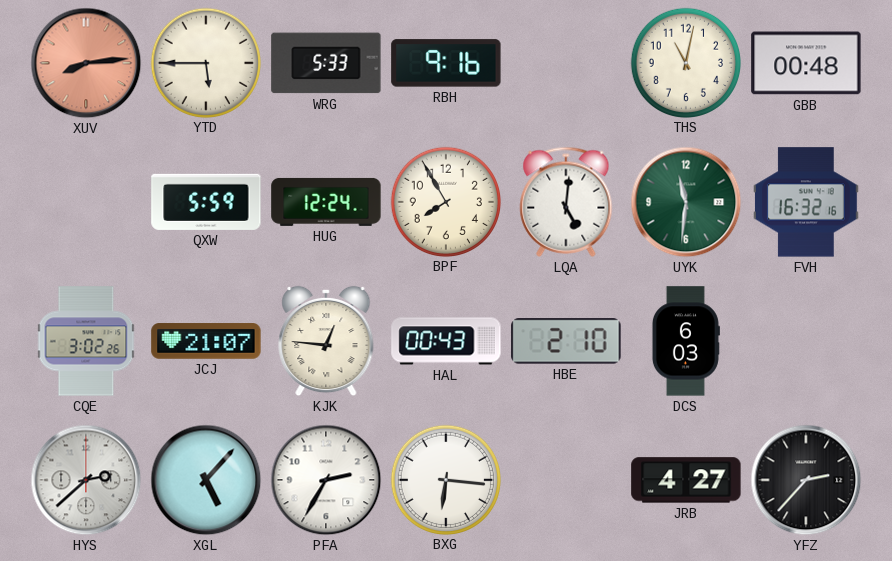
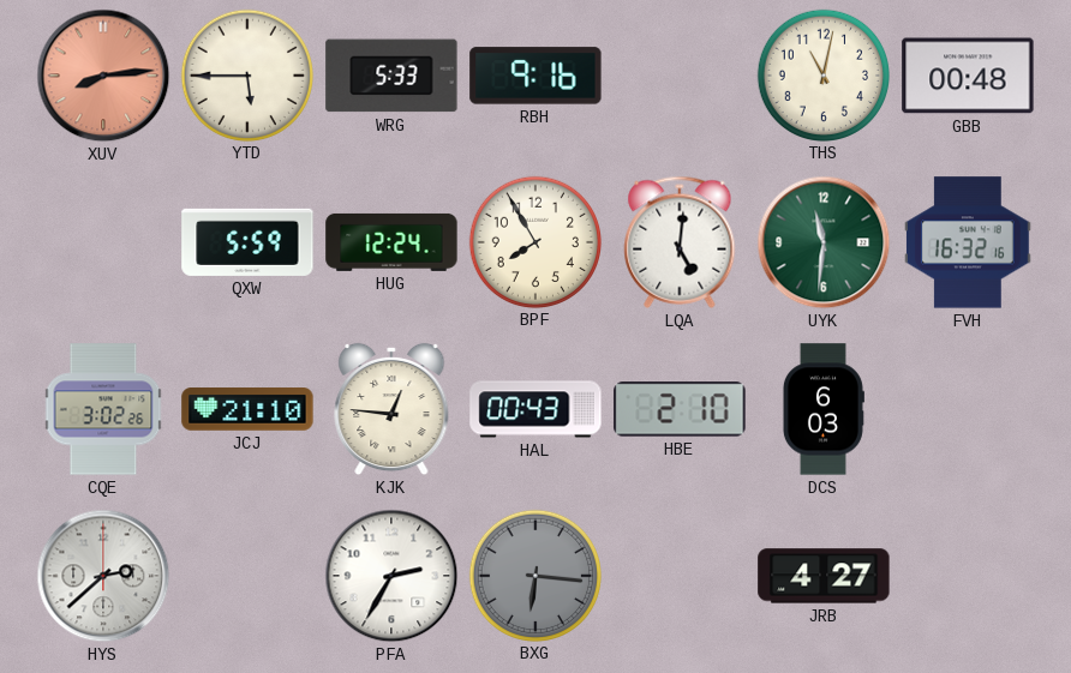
JCJ: 21:07 -> 21:10 (247, 409)
XGL: 5:07 -> none (206, 480)
BXG dial: white -> grey (534, 575)
YFZ: 2:37 -> none (806, 480)
